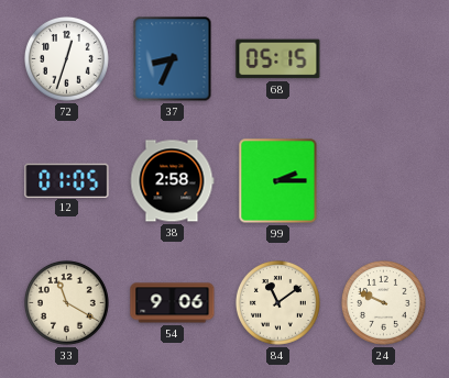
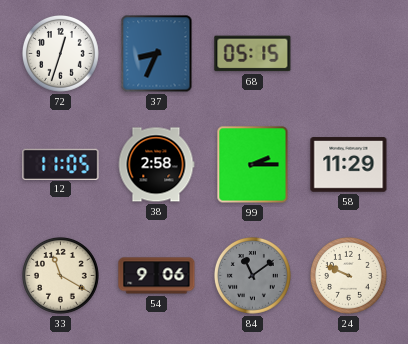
12: 01:05 -> 11:05 (61, 164)
58: none -> 11:29 (349, 165)
84 dial: cream -> grey (252, 275)
